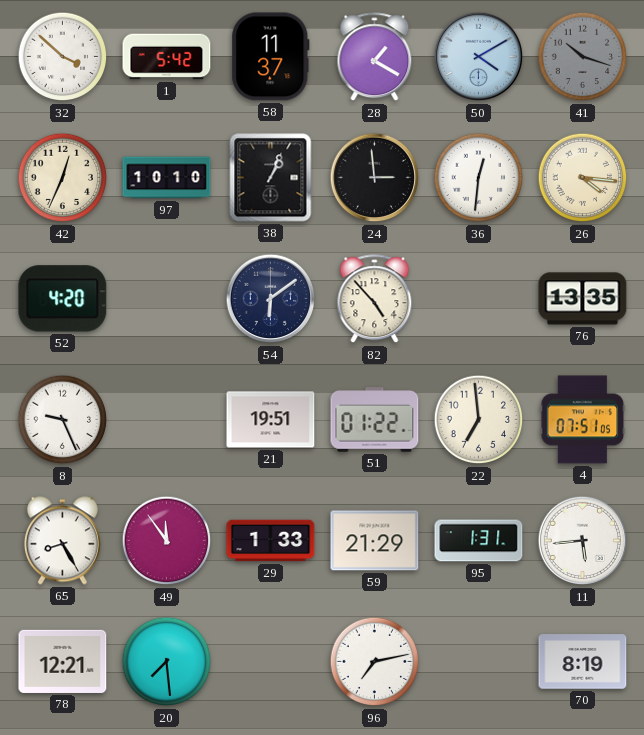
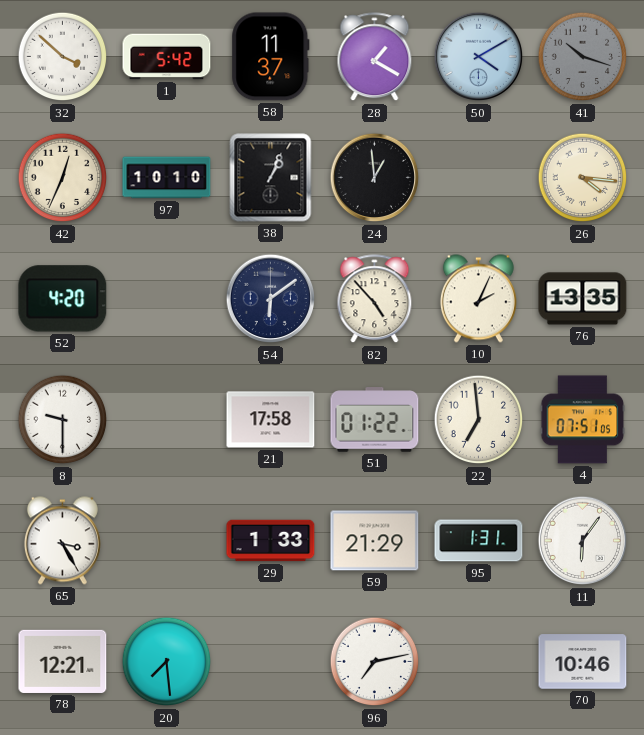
24: 2:59 -> 12:59 (375, 178)
36: 12:31 -> none (479, 178)
10: none -> 2:04 (478, 299)
8: 9:26 -> 9:30 (63, 420)
21: 19:51 -> 17:58 (271, 420)
65: 8:25 -> 3:25 (62, 541)
49: 11:54 -> none (167, 541)
11: 5:44 -> 6:06 (583, 541)
70: 8:19 -> 10:46 (583, 662)
